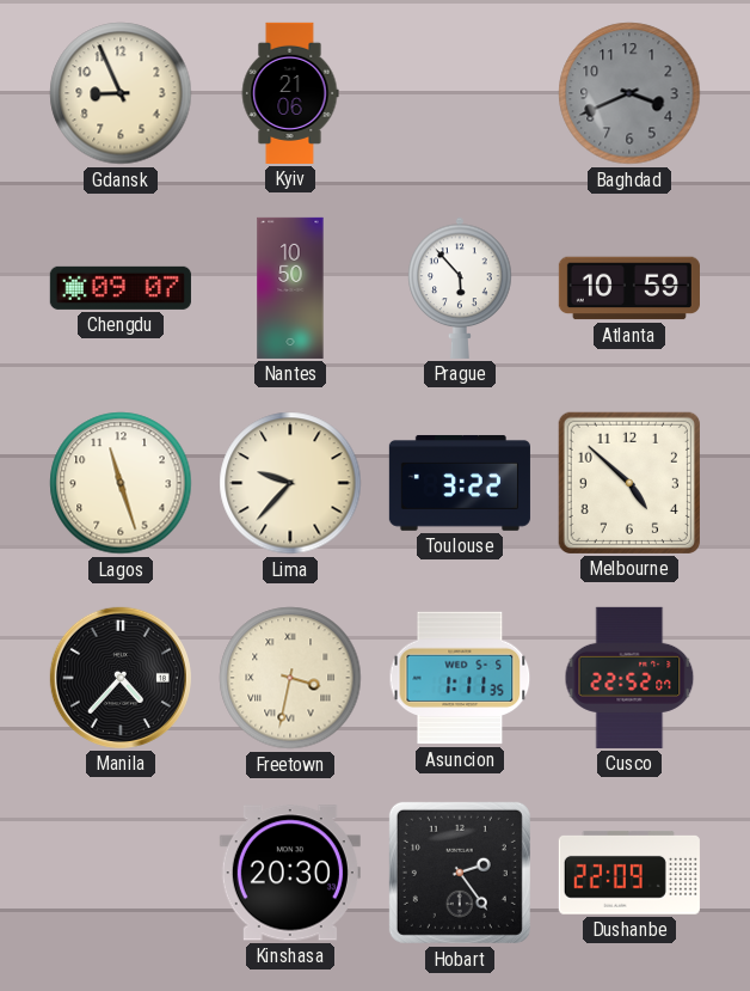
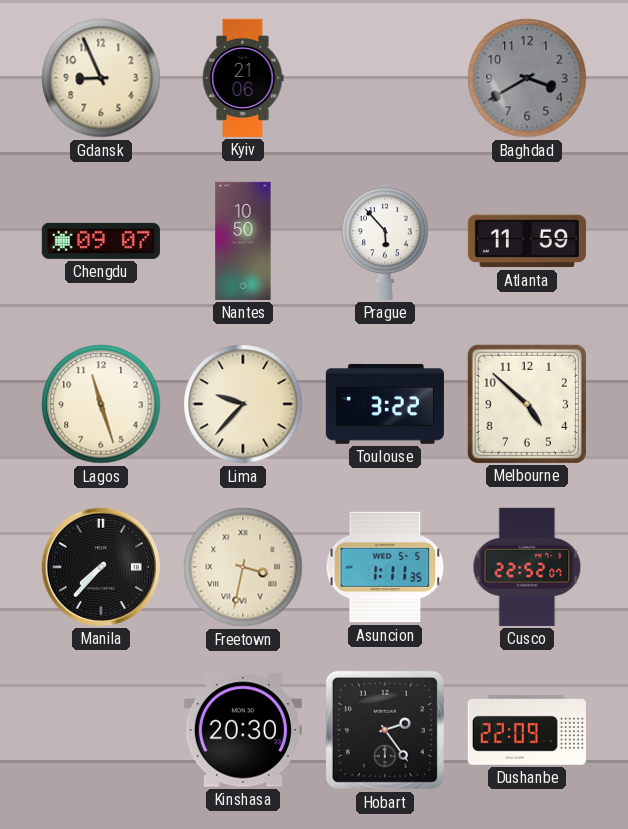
Baghdad: 3:41 -> 3:40 (527, 78)
Atlanta: 10:59 -> 11:59 (527, 241)
Manila: 4:37 -> 7:37 (101, 567)
